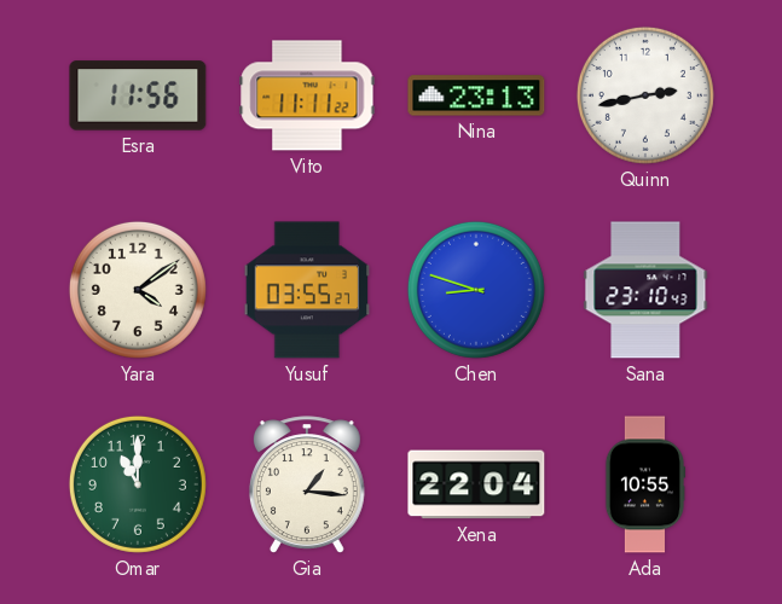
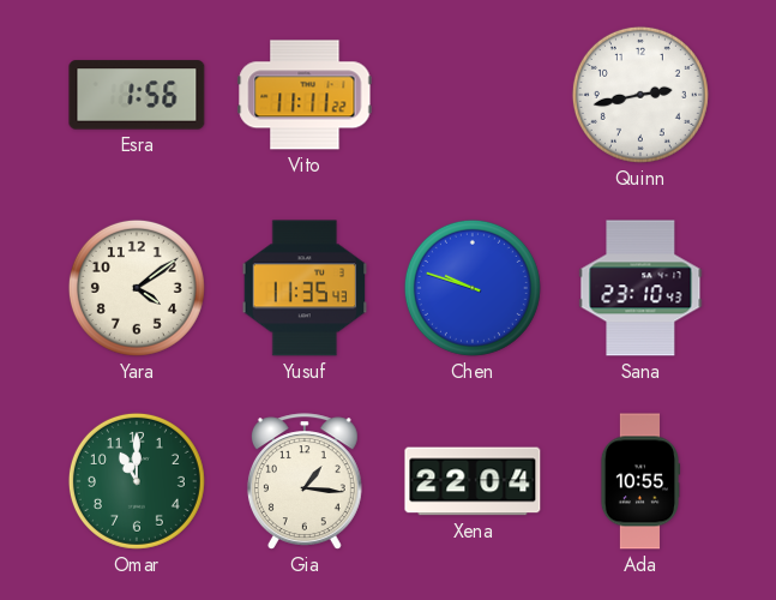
Esra: 11:56 -> 1:56 (137, 95)
Nina: 23:13 -> none (476, 95)
Yusuf: 03:55 -> 11:35 (305, 288)
Chen: 8:48 -> 9:48 (473, 288)
